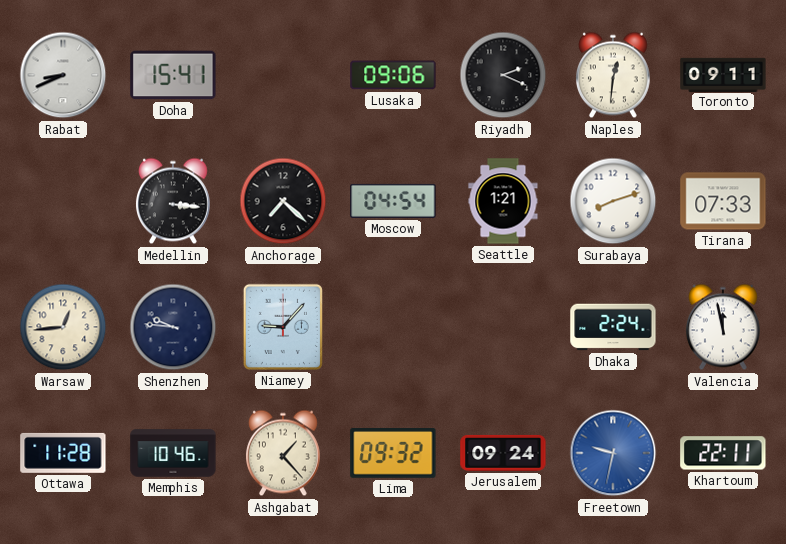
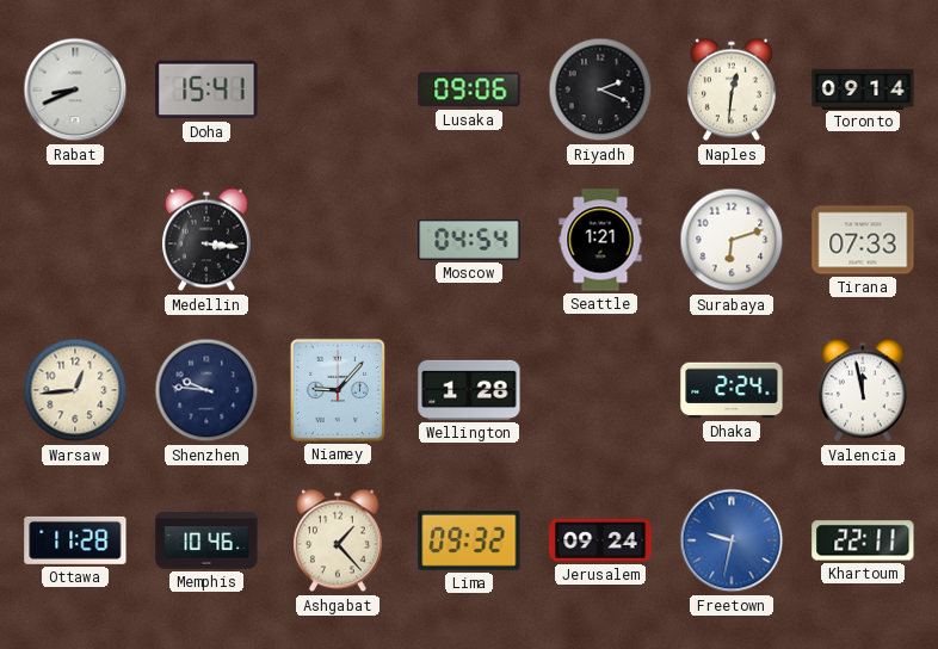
Toronto: 09:11 -> 09:14 (863, 88)
Anchorage: 7:22 -> none (283, 201)
Surabaya: 8:12 -> 6:12 (732, 240)
Wellington: none -> 1:28 (469, 390)
